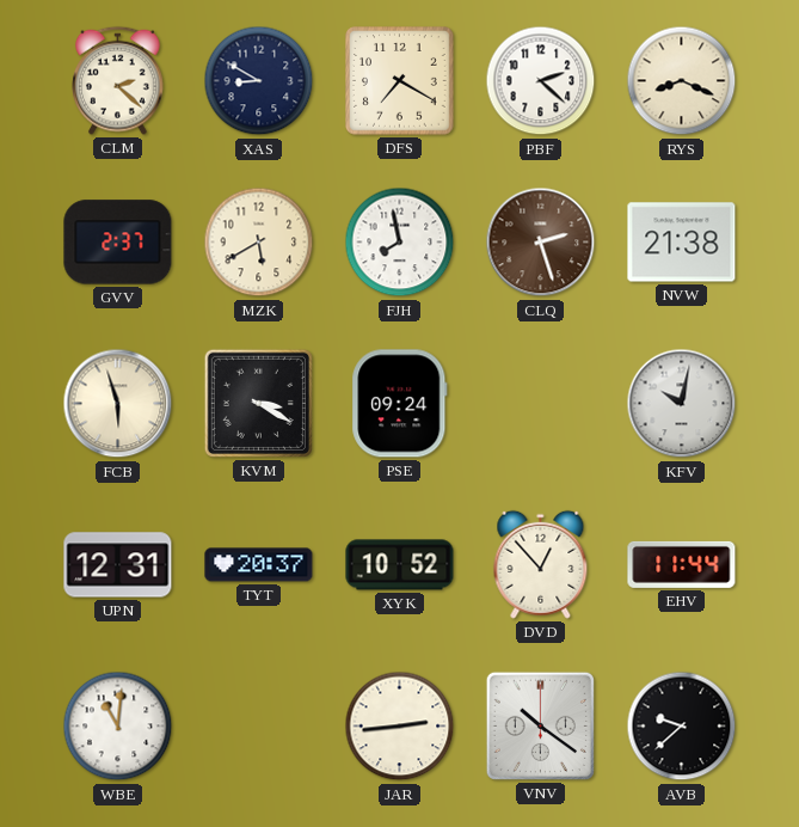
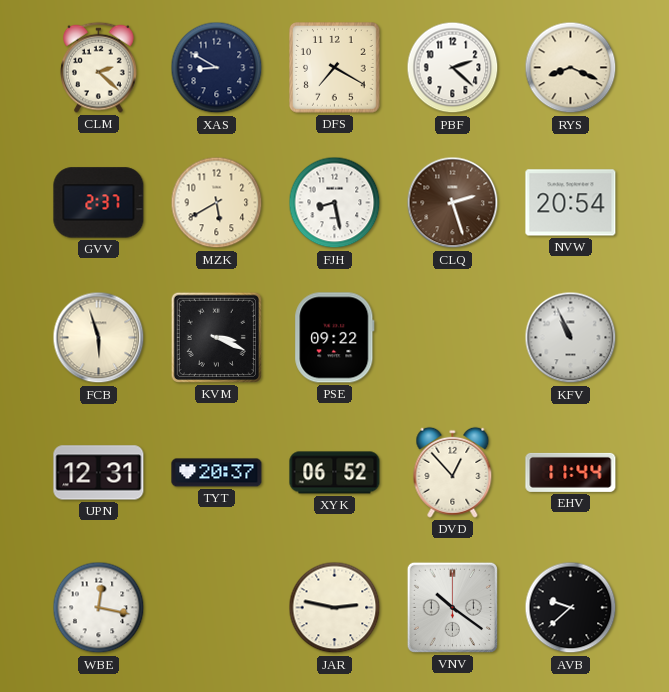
FJH: 7:58 -> 8:28 (335, 203)
NVW: 21:38 -> 20:54 (571, 203)
KVM: 3:20 -> 3:19 (216, 337)
PSE: 09:24 -> 09:22 (335, 338)
KFV: 10:02 -> 10:56 (571, 338)
XYK: 10:52 -> 06:52 (335, 473)
WBE: 11:01 -> 12:17 (99, 608)
JAR: 2:44 -> 2:47 (335, 608)
